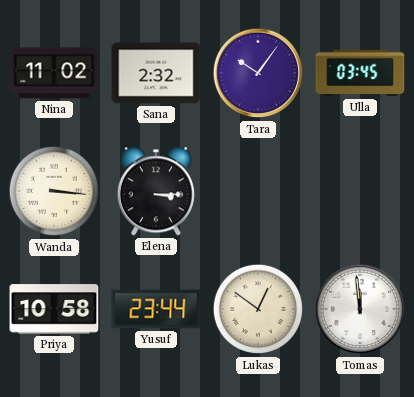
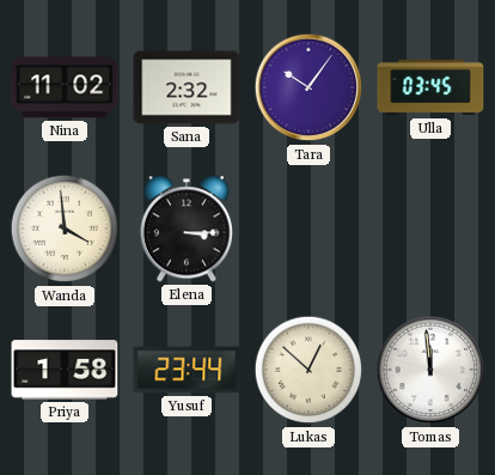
Wanda: 3:16 -> 3:59 (65, 229)
Priya: 10:58 -> 1:58 (65, 370)
Lukas: 12:51 -> 12:52 (308, 370)
